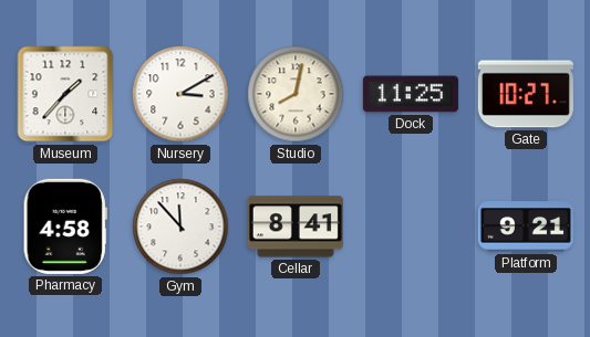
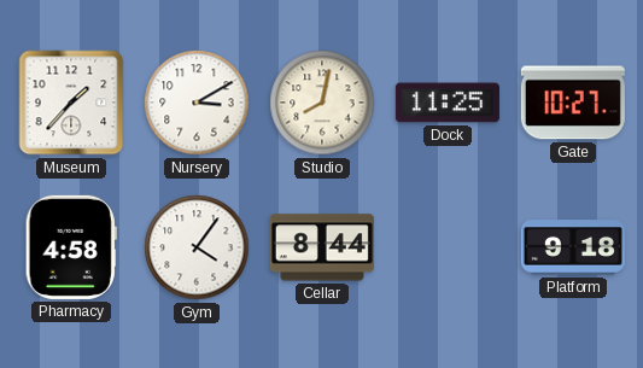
Gym: 11:53 -> 4:06 (197, 247)
Cellar: 8:41 -> 8:44 (322, 247)
Platform: 9:21 -> 9:18 (573, 247)
